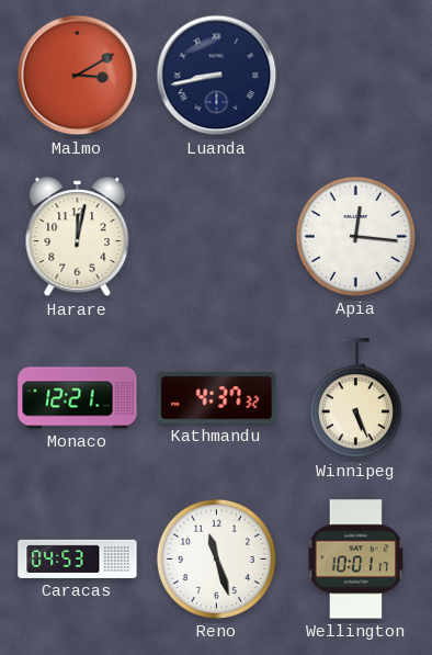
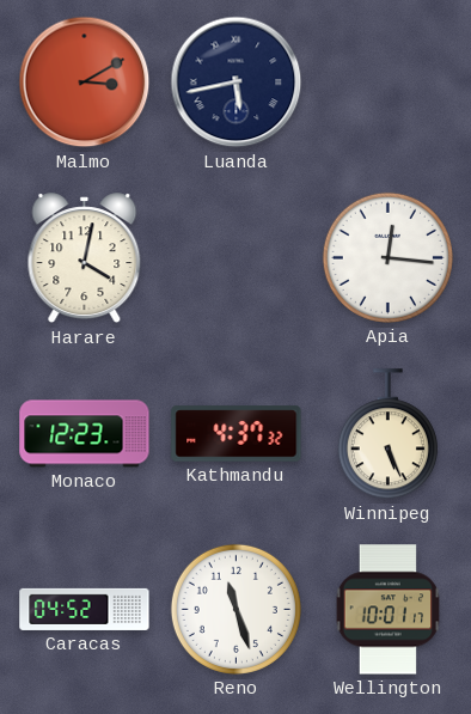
Luanda: 8:43 -> 5:43 (237, 83)
Harare: 12:02 -> 4:02 (85, 258)
Monaco: 12:21 -> 12:23 (85, 434)
Caracas: 04:53 -> 04:52 (85, 609)
